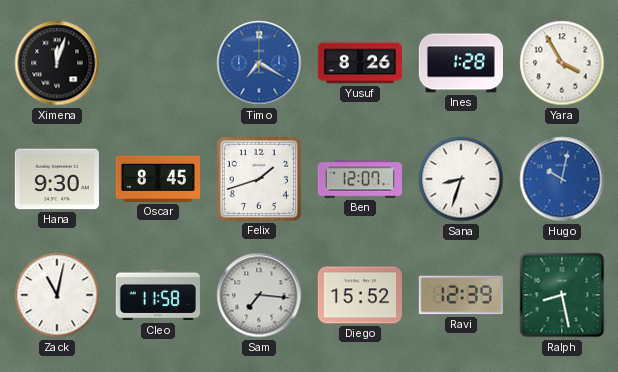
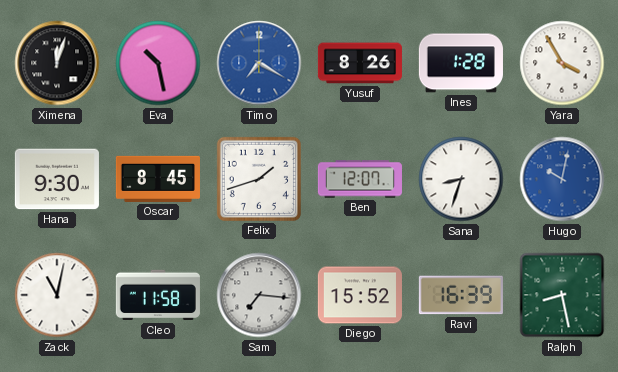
Eva: none -> 10:28 (158, 63)
Ravi: 12:39 -> 16:39 (461, 295)
